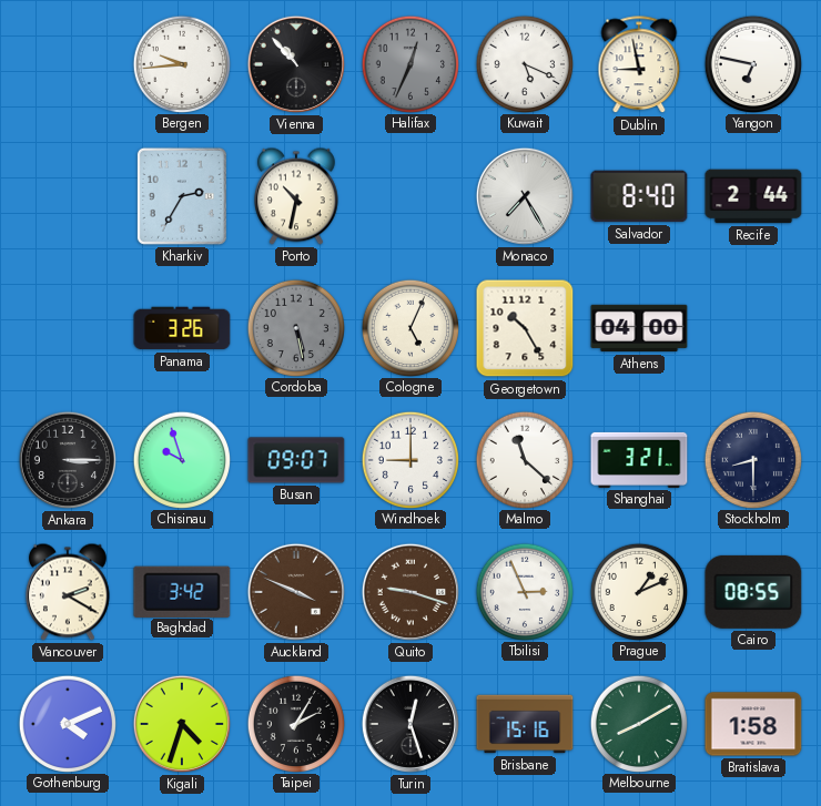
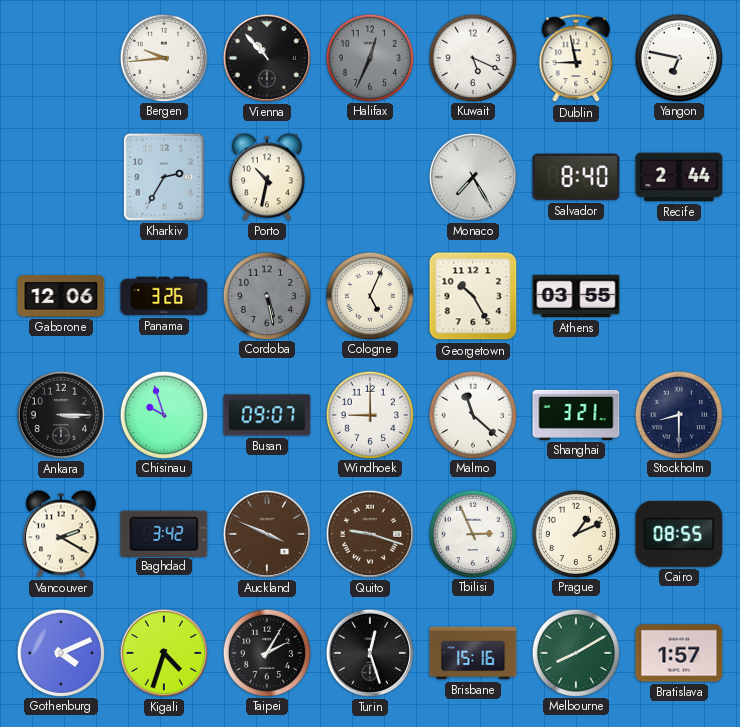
Gaborone: none -> 12:06 (61, 296)
Athens: 04:00 -> 03:55 (576, 296)
Bratislava: 1:58 -> 1:57 (679, 653)
